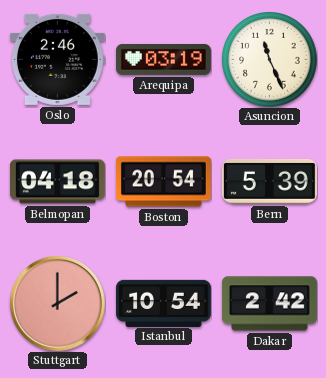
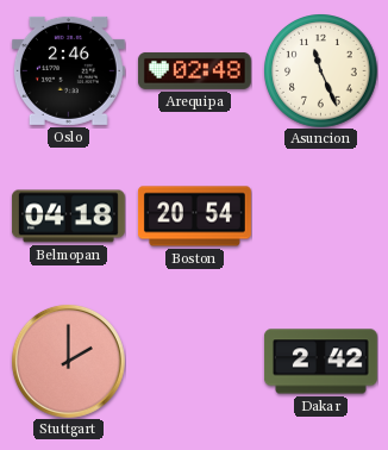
Arequipa: 03:19 -> 02:48 (194, 70)
Bern: 5:39 -> none (269, 181)
Istanbul: 10:54 -> none (163, 303)
